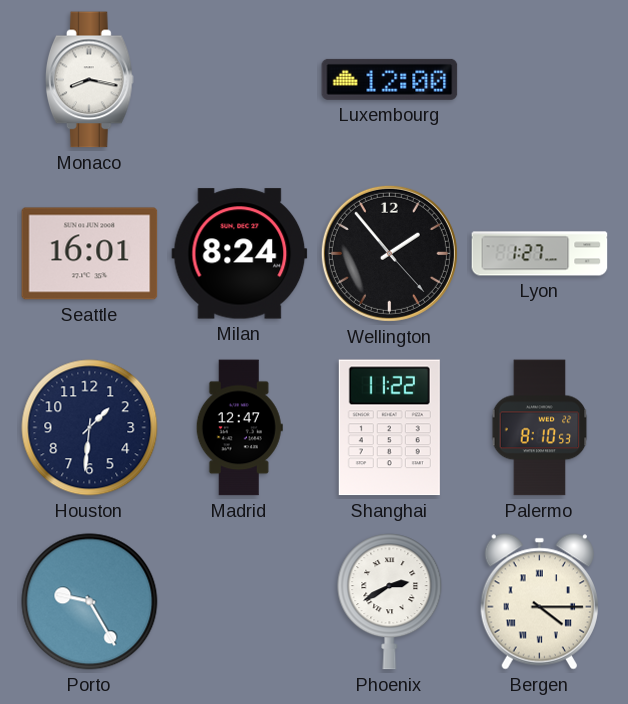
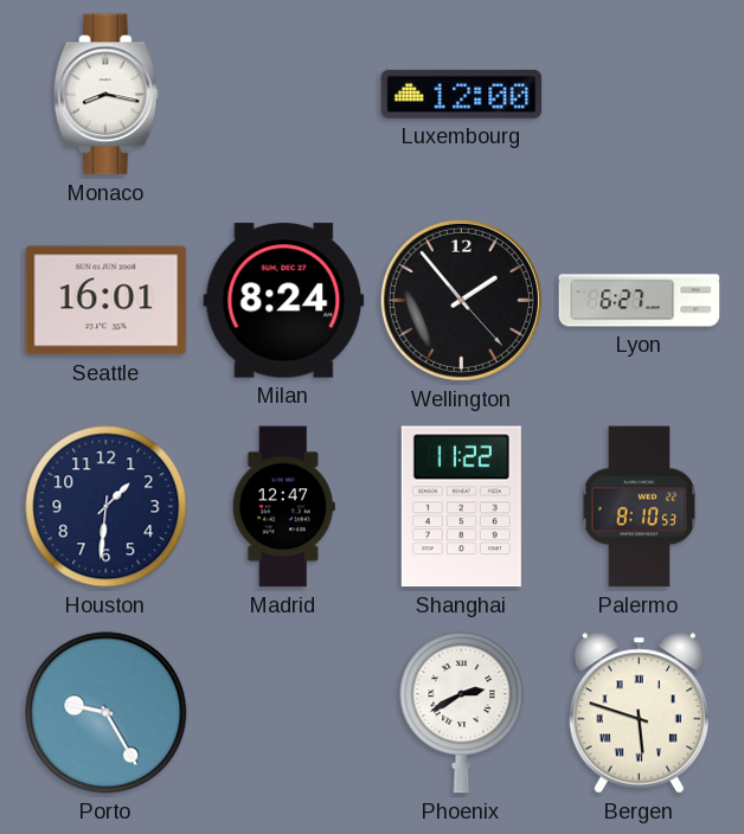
Lyon: 1:27 -> 6:27 (640, 301)
Bergen: 4:15 -> 5:48 (639, 713)
